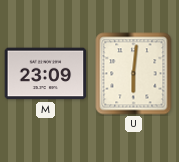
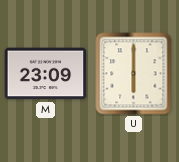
U: 6:01 -> 6:00 (134, 74)
